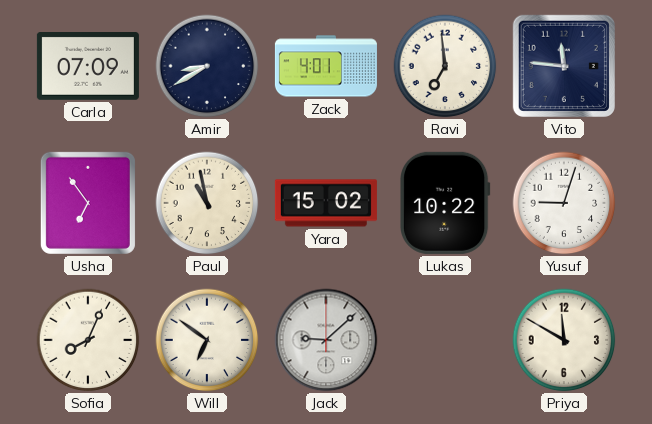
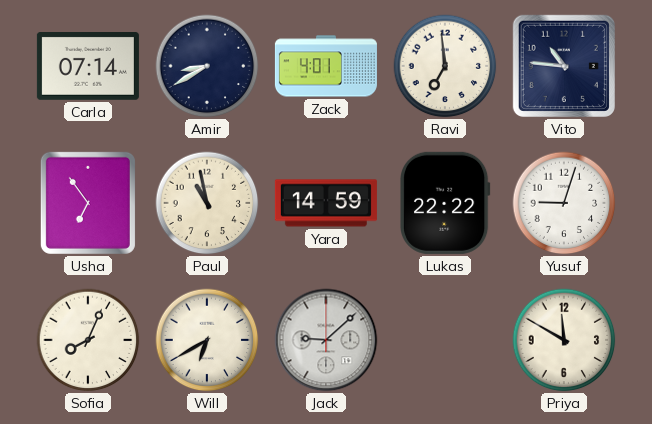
Carla: 07:09 -> 07:14 (88, 67)
Vito: 11:46 -> 10:46 (564, 66)
Yara: 15:02 -> 14:59 (326, 203)
Lukas: 10:22 -> 22:22 (446, 203)
Will: 6:51 -> 6:40 (207, 340)
